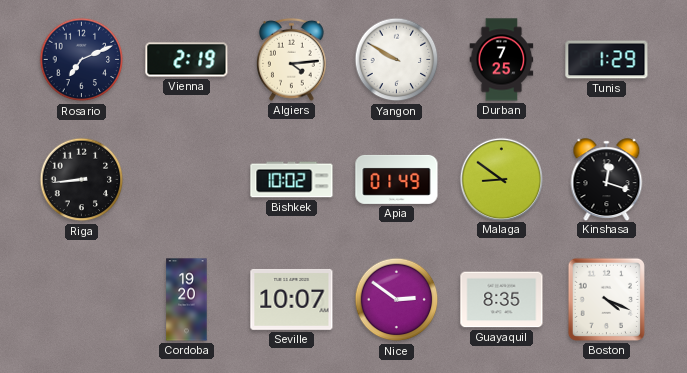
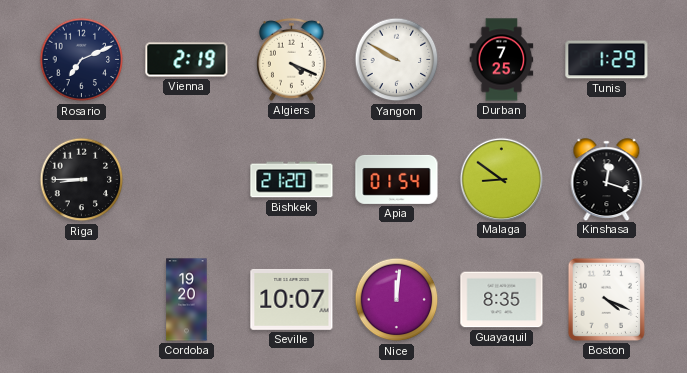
Algiers: 4:14 -> 4:19 (292, 59)
Riga: 8:44 -> 8:45 (82, 180)
Bishkek: 10:02 -> 21:20 (292, 180)
Apia: 01:49 -> 01:54 (397, 179)
Nice: 2:51 -> 12:01 (397, 300)
